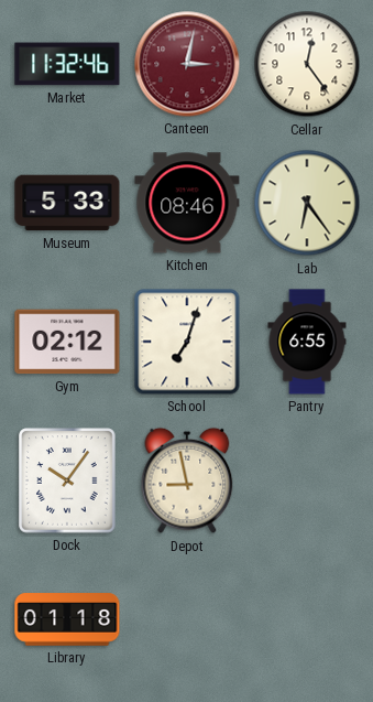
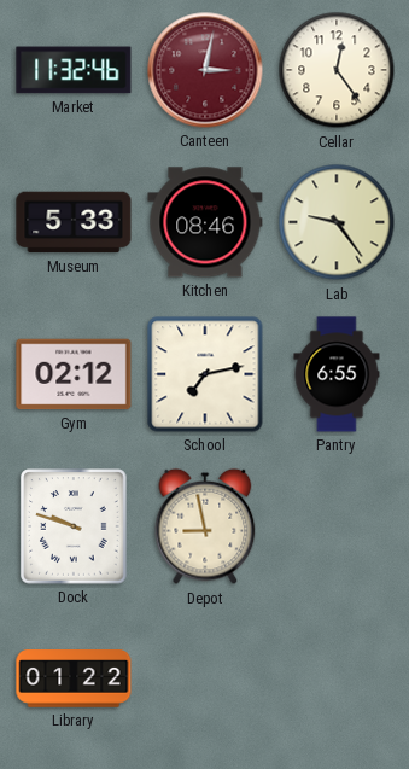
Lab: 6:24 -> 9:24 (337, 222)
School: 7:03 -> 7:13 (205, 374)
Dock: 10:06 -> 9:48 (74, 526)
Library: 01:18 -> 01:22 (74, 678)
